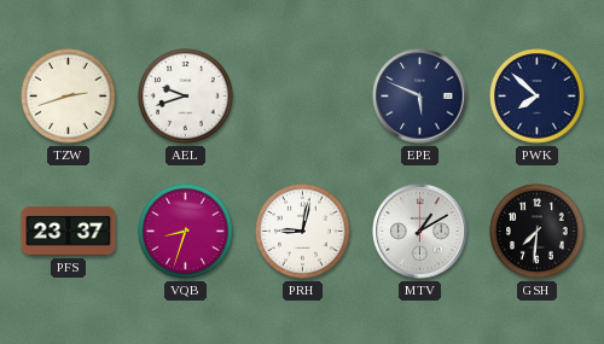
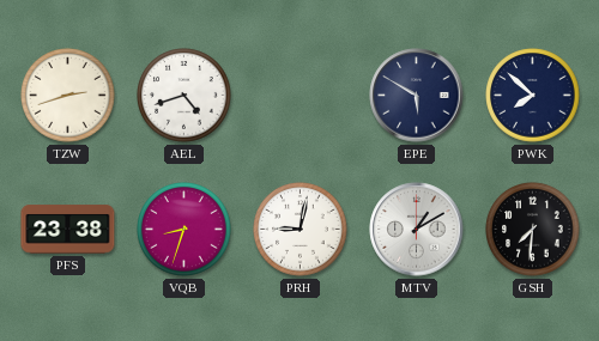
AEL: 9:42 -> 4:42 (184, 96)
EPE: 5:49 -> 5:50 (417, 96)
PFS: 23:37 -> 23:38 (68, 230)
